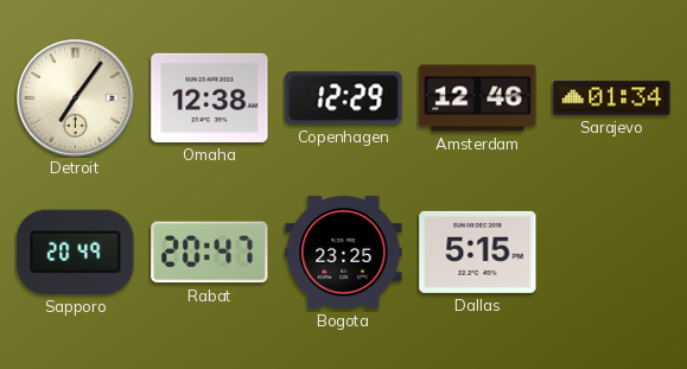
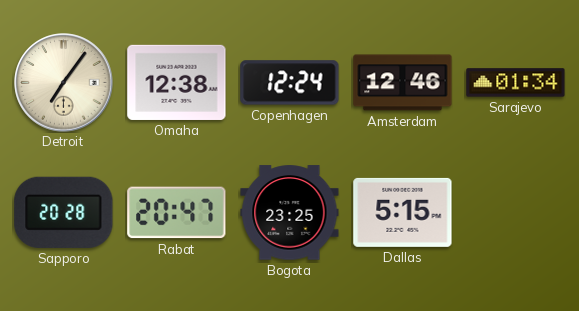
Copenhagen: 12:29 -> 12:24 (290, 83)
Sapporo: 20:49 -> 20:28 (64, 212)
